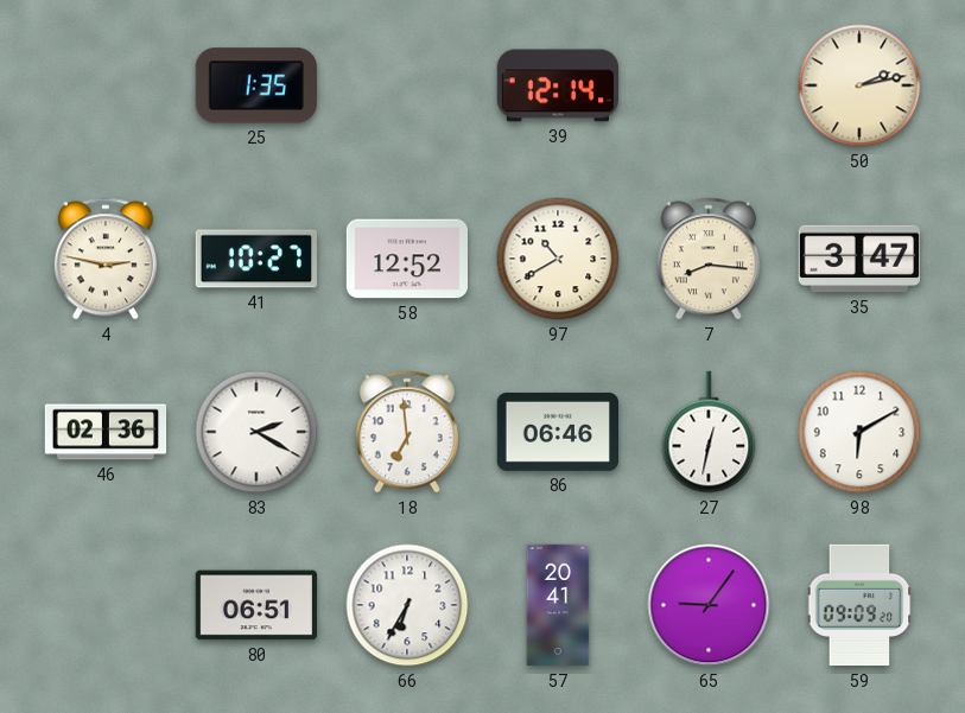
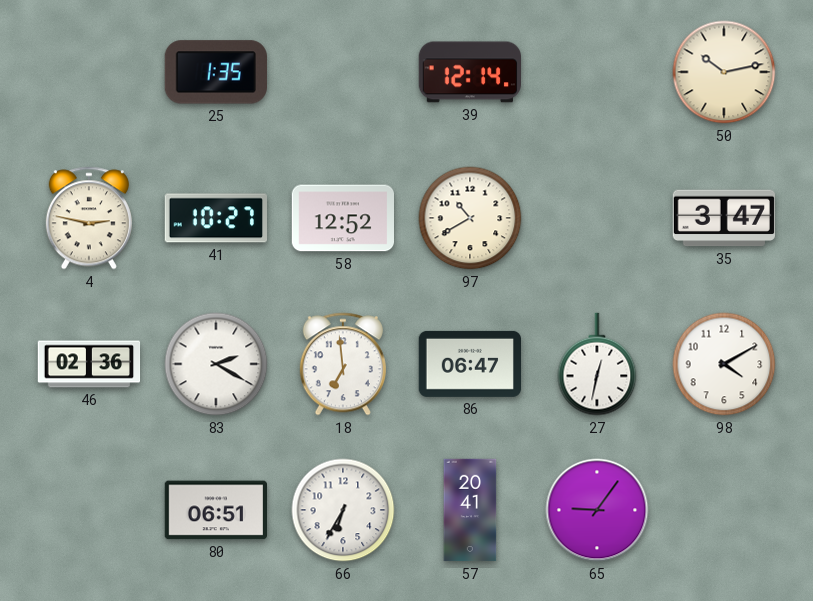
50: 2:13 -> 10:13 (724, 72)
7: 8:16 -> none (709, 259)
86: 06:46 -> 06:47 (469, 364)
98: 6:10 -> 4:10 (724, 364)
59: 09:09 -> none (859, 605)
